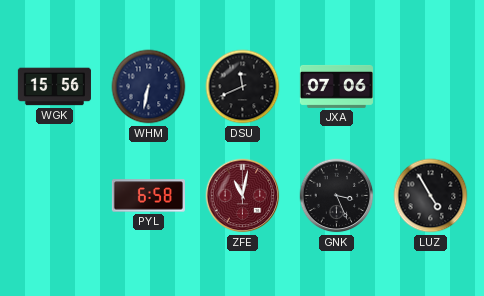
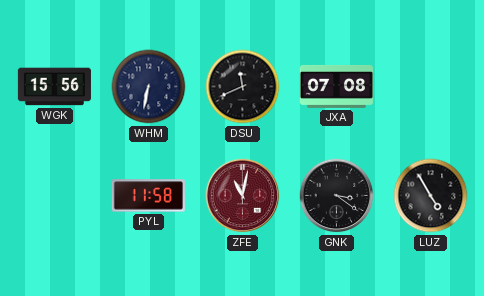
JXA: 07:06 -> 07:08 (336, 86)
PYL: 6:58 -> 11:58 (148, 196)
GNK: 3:26 -> 3:21 (337, 196)
